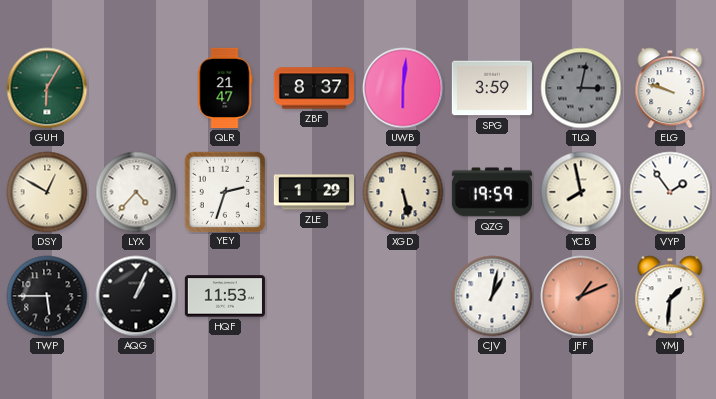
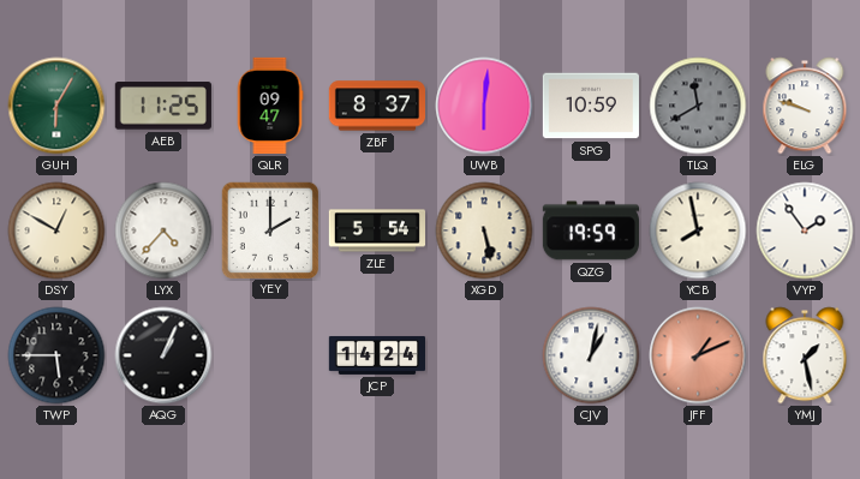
AEB: none -> 11:25 (163, 106)
QLR: 21:47 -> 09:47 (270, 106)
SPG: 3:59 -> 10:59 (591, 106)
TLQ: 3:02 -> 11:40 (698, 106)
YEY: 2:33 -> 2:00 (269, 229)
ZLE: 1:29 -> 5:54 (376, 230)
HQF: 11:53 -> none (225, 296)
JCP: none -> 14:24 (376, 355)
YMJ: 1:31 -> 1:28 (805, 355)
